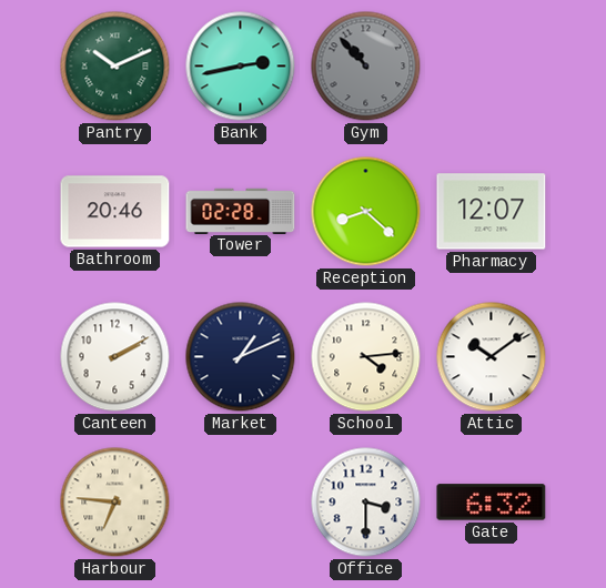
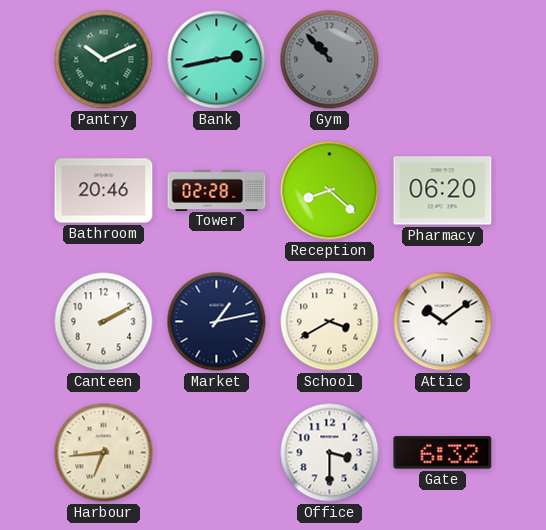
Pharmacy: 12:07 -> 06:20 (443, 191)
Market: 1:11 -> 1:13 (217, 322)
School: 4:14 -> 3:40 (330, 322)
Harbour: 6:46 -> 6:44 (104, 453)
